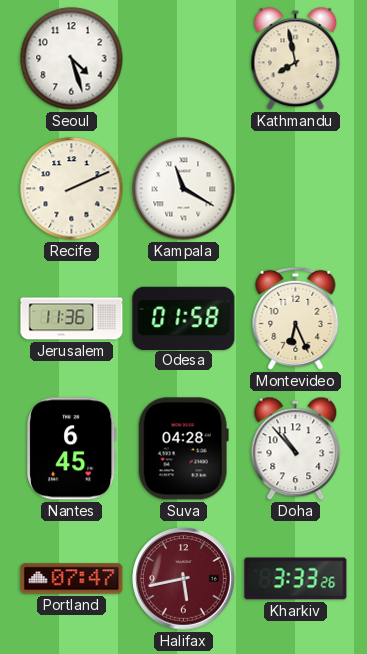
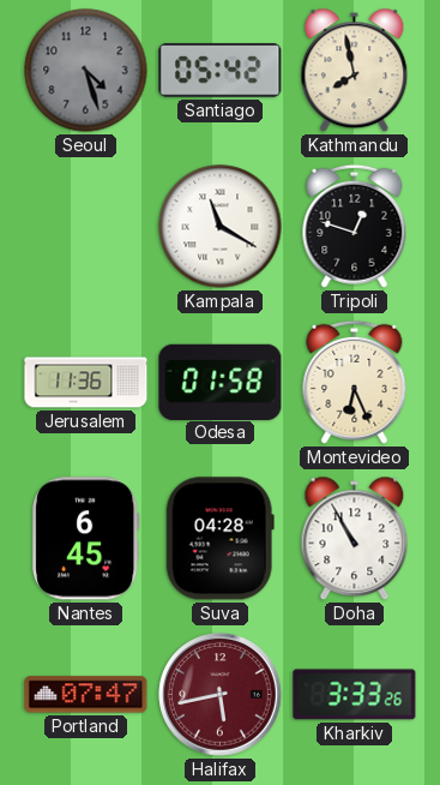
Seoul dial: white -> grey (86, 71)
Santiago: none -> 05:42 (221, 70)
Recife: 2:11 -> none (72, 189)
Tripoli: none -> 12:48 (355, 226)
Doha: 10:53 -> 10:55 (355, 539)
